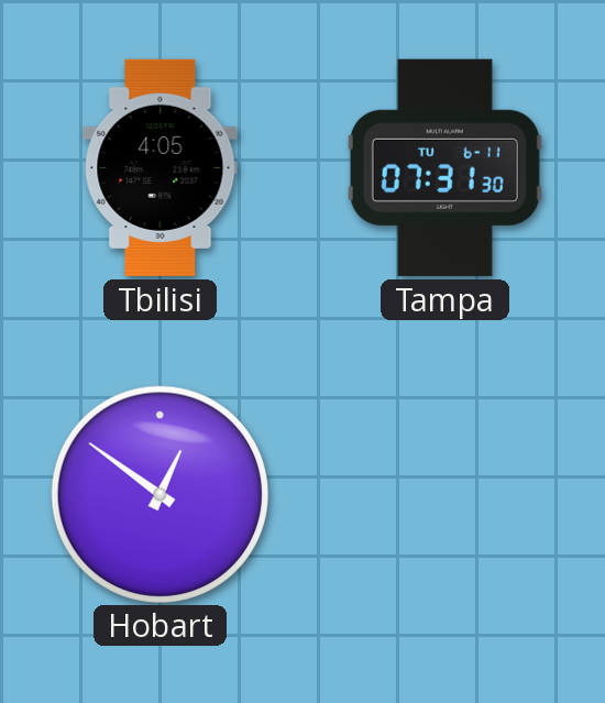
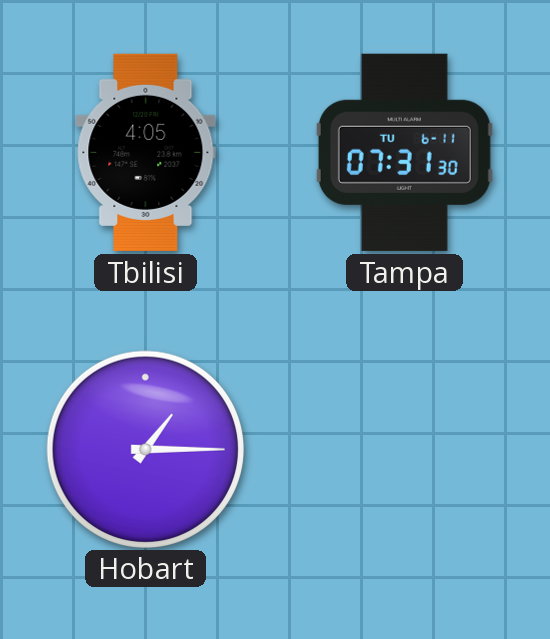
Hobart: 12:51 -> 1:15 (145, 449)
